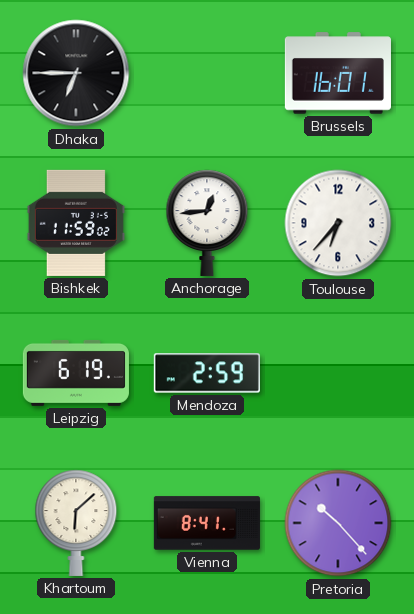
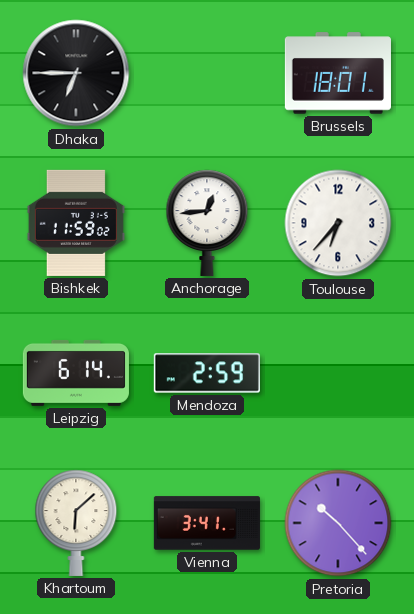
Brussels: 16:01 -> 18:01 (338, 73)
Leipzig: 6:19 -> 6:14 (76, 373)
Vienna: 8:41 -> 3:41 (207, 523)
